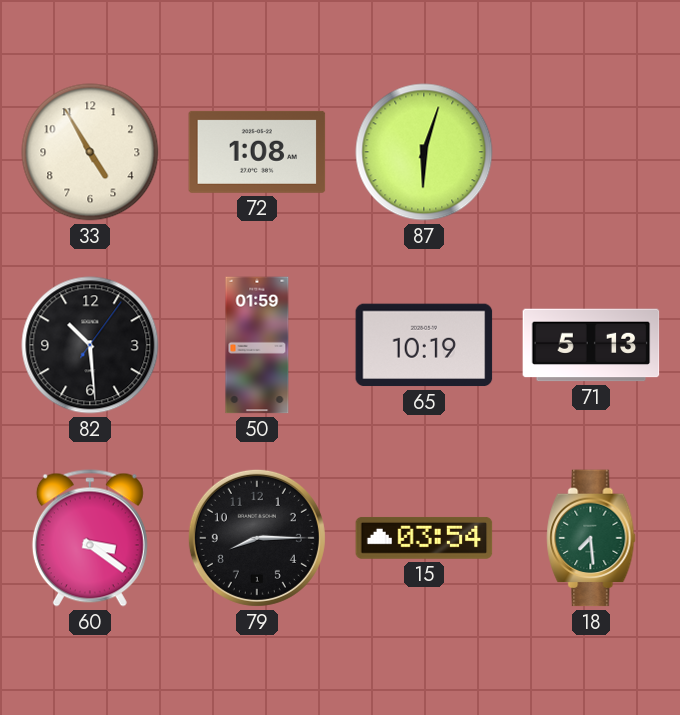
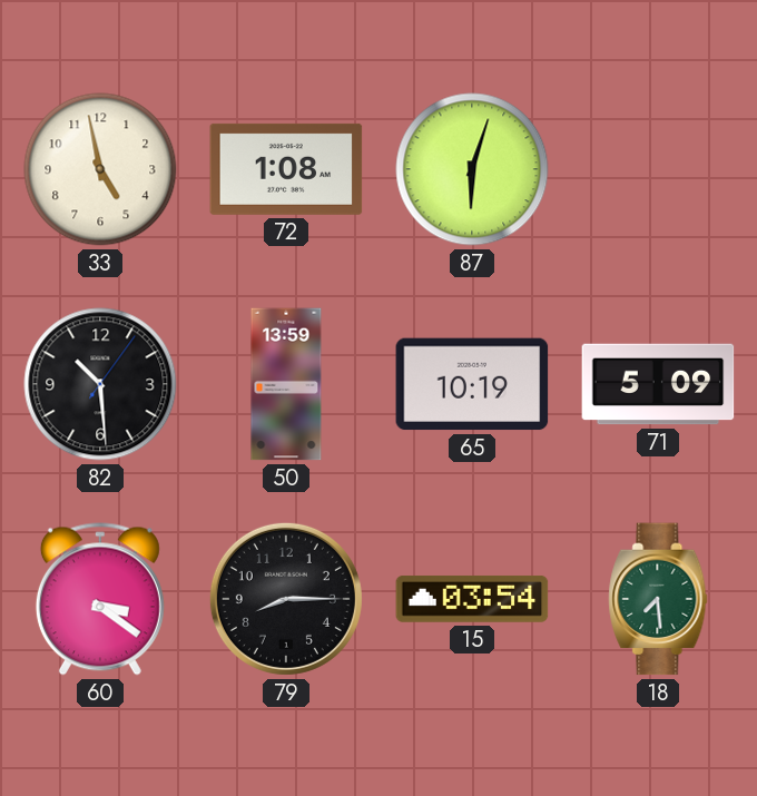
33: 4:55 -> 4:58 (100, 169)
50: 01:59 -> 13:59 (286, 384)
71: 5:13 -> 5:09 (658, 384)
